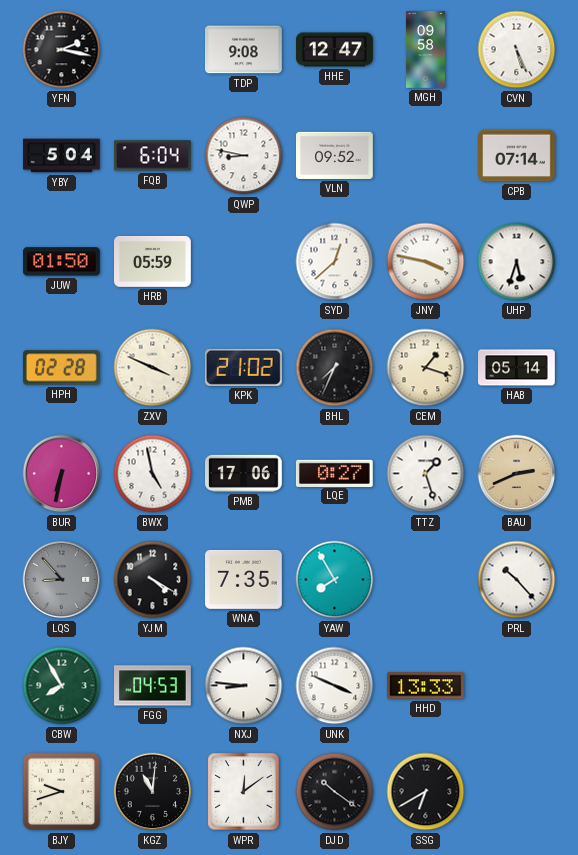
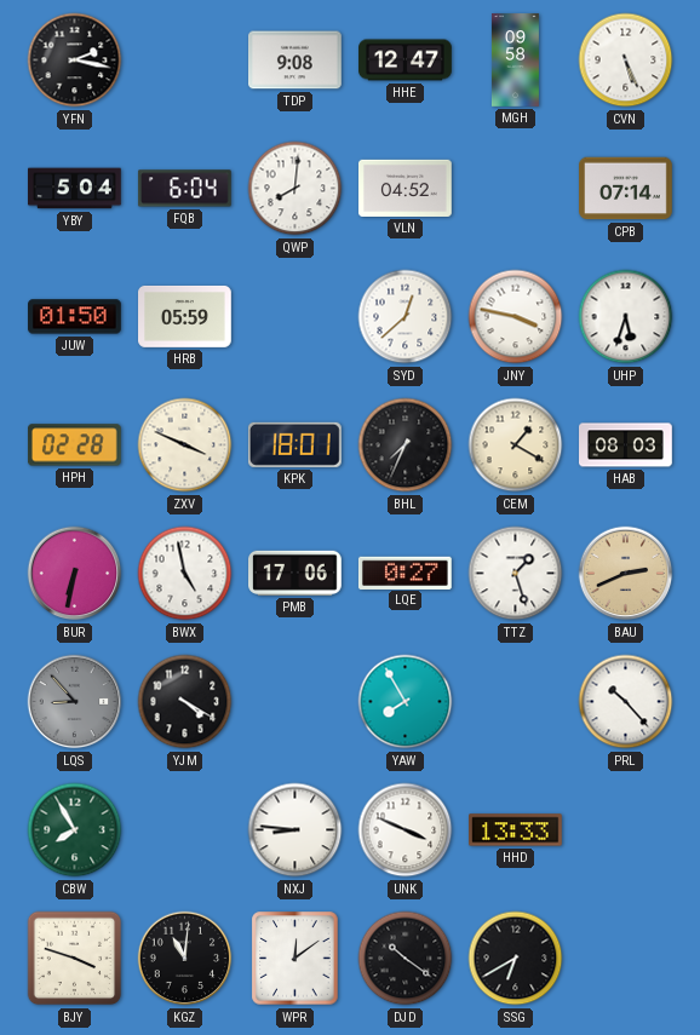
QWP: 8:47 -> 8:01 (296, 189)
VLN: 09:52 -> 04:52 (406, 188)
KPK: 21:02 -> 18:01 (294, 444)
CEM: 1:18 -> 1:20 (516, 445)
HAB: 05:14 -> 08:03 (626, 445)
WNA: 7:35 -> none (244, 579)
FGG: 04:53 -> none (153, 686)
BJY: 9:42 -> 3:48 (75, 959)
